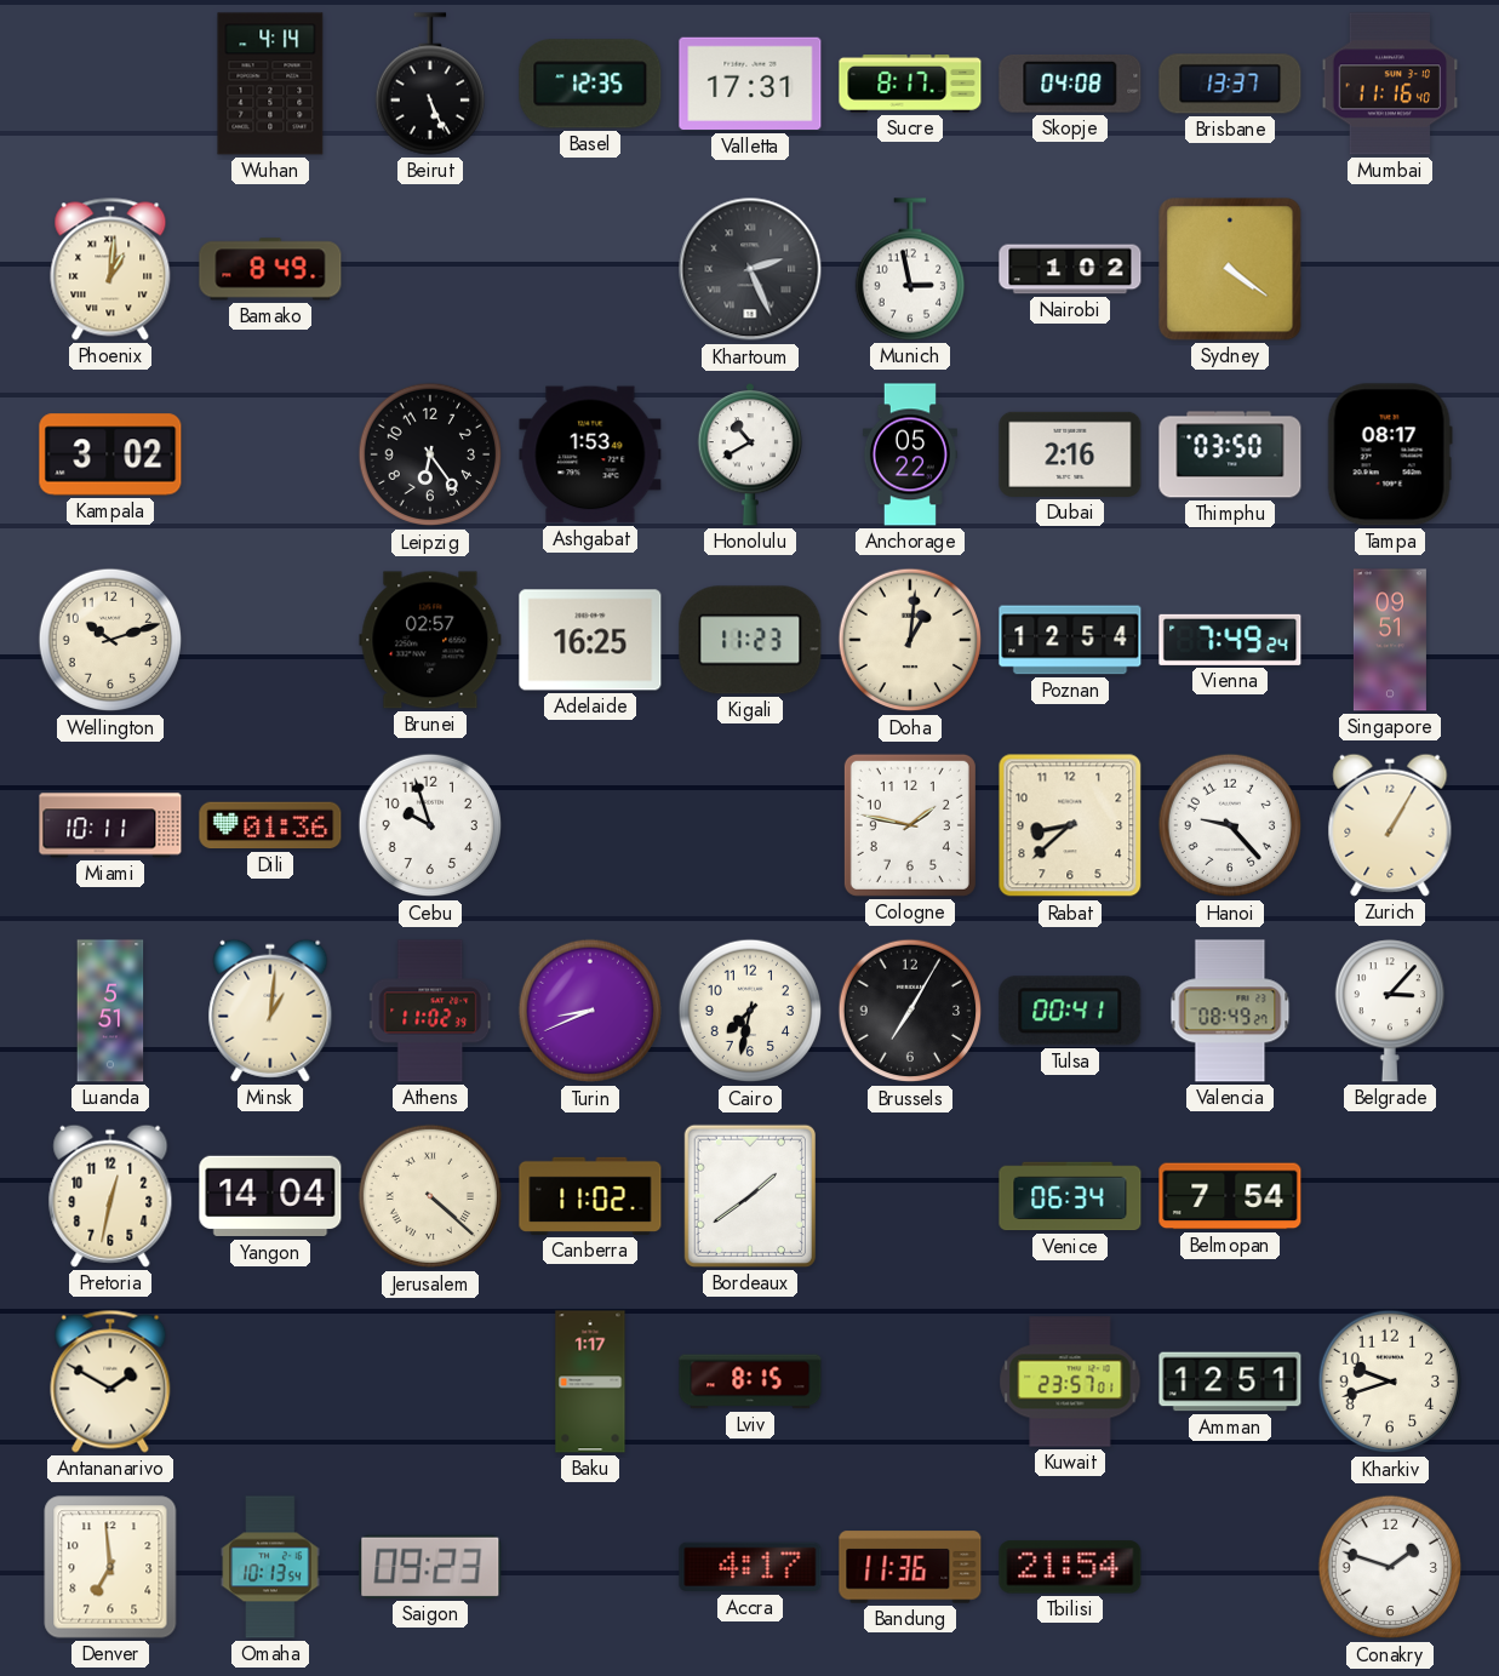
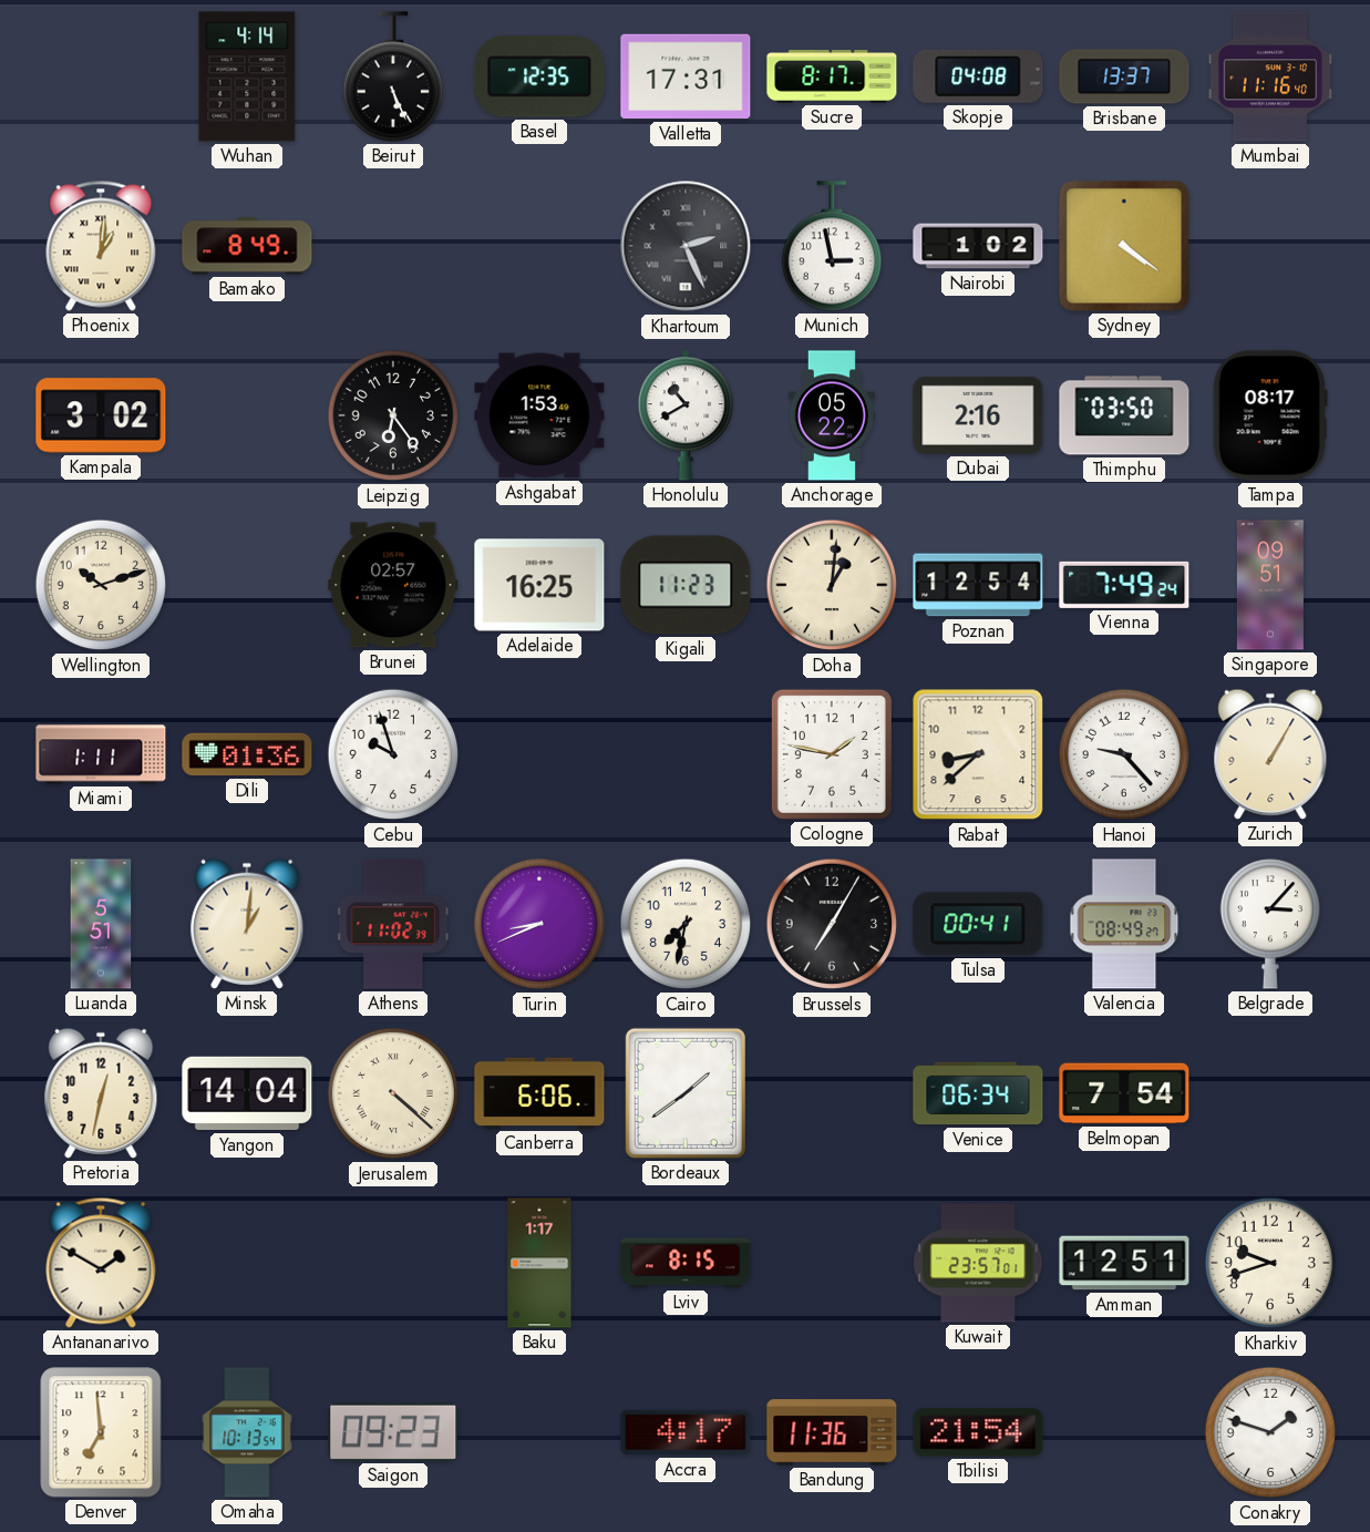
Miami: 10:11 -> 1:11 (101, 754)
Canberra: 11:02 -> 6:06 (539, 1093)
